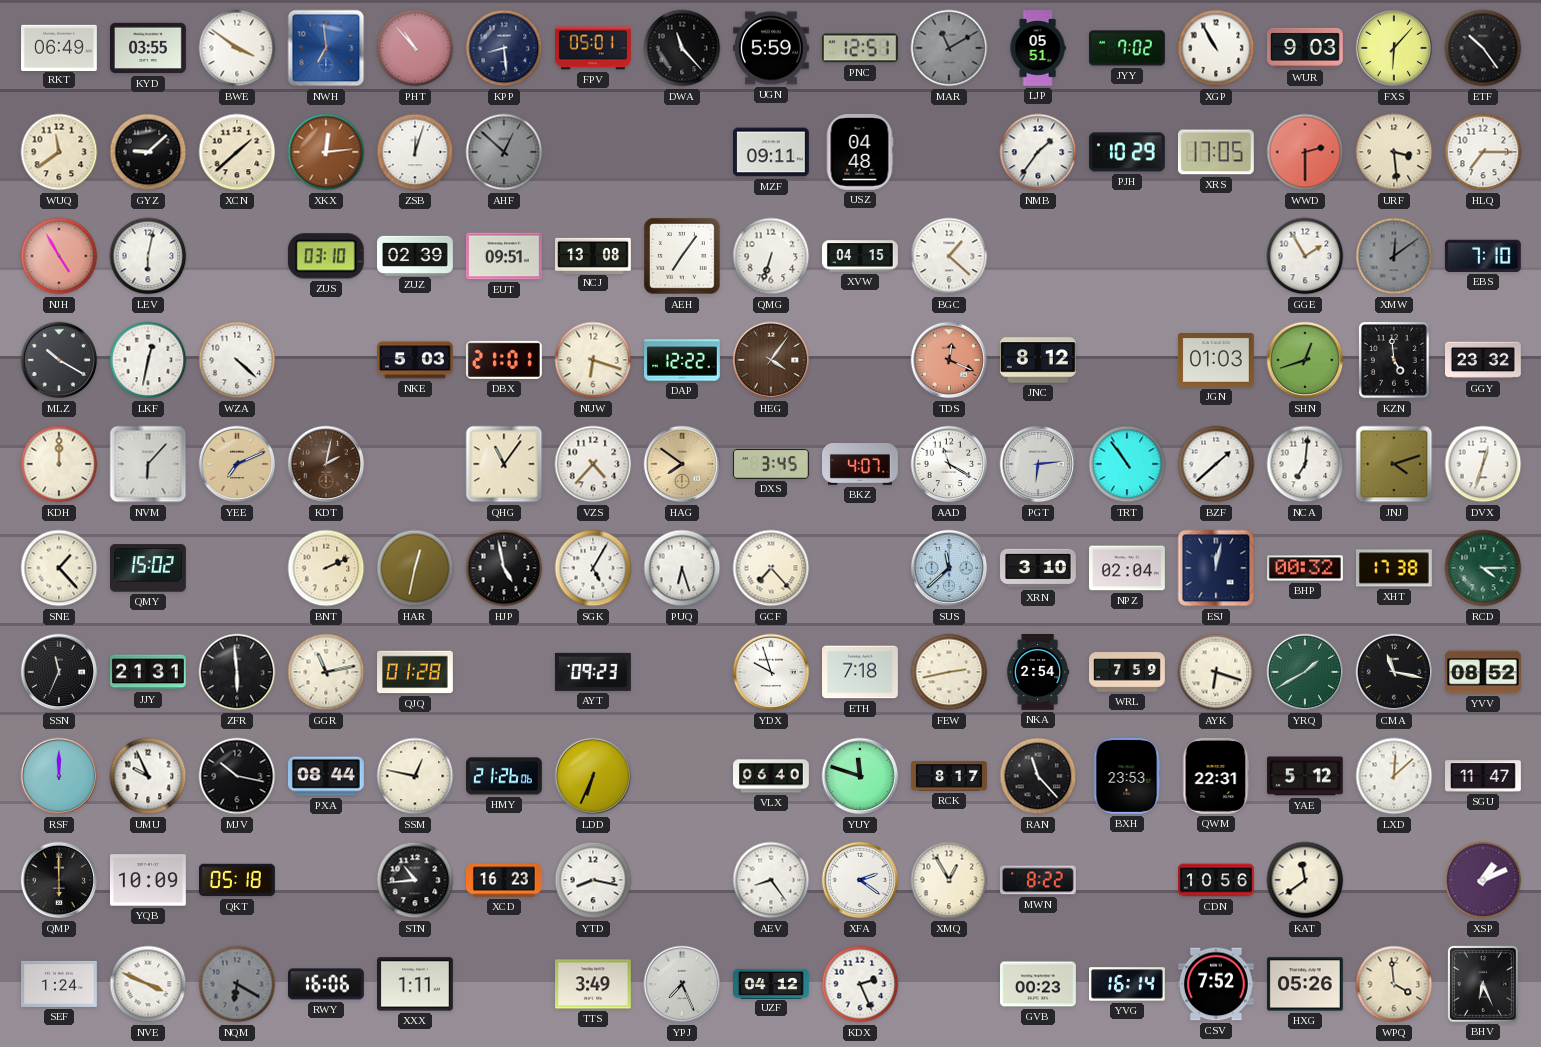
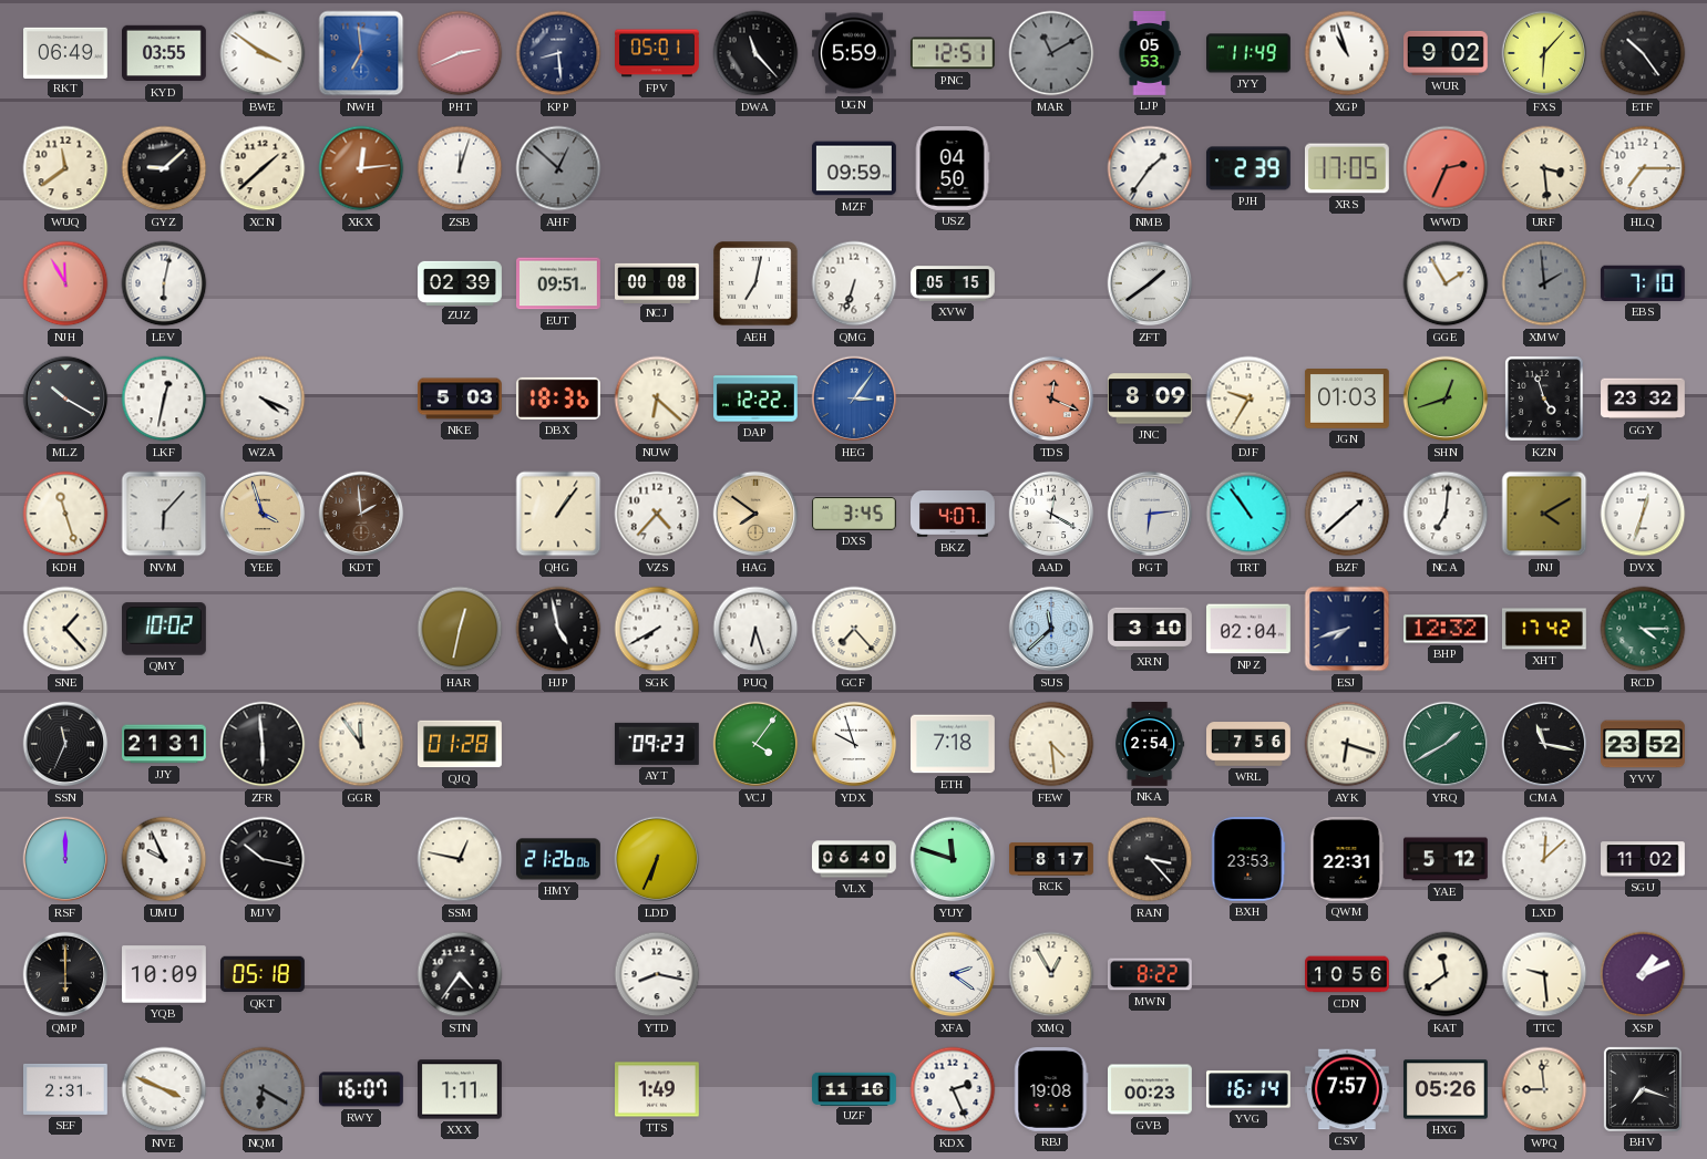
PHT: 10:53 -> 2:41 (460, 53)
LJP: 05:51 -> 05:53 (1150, 54)
JYY: 7:02 -> 11:49 (1250, 53)
XGP: 10:55 -> 10:57 (1347, 53)
WUR: 9:03 -> 9:02 (1447, 53)
MZF: 09:11 -> 09:59 (854, 168)
USZ: 04:48 -> 04:50 (953, 169)
PJH: 10:29 -> 2:39 (1248, 168)
WWD: 2:30 -> 2:34 (1446, 168)
NJH: 4:55 -> 11:55 (65, 283)
ZUS: 03:10 -> none (326, 256)
NCJ: 13:08 -> 00:08 (658, 282)
AEH: 7:06 -> 7:02 (755, 283)
XVW: 04:15 -> 05:15 (954, 283)
BGC: 1:22 -> none (949, 256)
ZFT: none -> 1:39 (1150, 283)
XMW: 12:09 -> 1:59 (1544, 283)
WZA: 4:22 -> 4:19 (263, 399)
DBX: 21:01 -> 18:36 (558, 399)
NUW: 6:18 -> 6:22 (657, 399)
HEG: 4:06 -> 3:06 (854, 399)
HEG dial: brown -> blue (854, 399)
JNC: 8:12 -> 8:09 (1150, 399)
DJF: none -> 9:35 (1248, 399)
KZN: 4:59 -> 4:57 (1545, 400)
KDH: 12:00 -> 11:27 (65, 514)
YEE: 7:11 -> 3:57 (263, 514)
KDT: 2:02 -> 1:59 (361, 514)
QHG: 11:06 -> 1:06 (558, 514)
AAD: 11:20 -> 12:20 (1051, 514)
JNJ: 4:12 -> 4:10 (1544, 514)
QMY: 15:02 -> 10:02 (165, 629)
BNT: 2:11 -> none (326, 568)
SGK: 5:05 -> 7:40 (657, 629)
ESJ: 12:02 -> 7:42 (1347, 629)
BHP: 00:32 -> 12:32 (1447, 629)
XHT: 17:38 -> 17:42 (1545, 629)
GGR: 11:13 -> 11:54 (361, 744)
VCJ: none -> 4:06 (755, 744)
FEW: 2:43 -> 4:29 (1051, 744)
WRL: 7:59 -> 7:56 (1250, 744)
YVV: 08:52 -> 23:52 (1644, 744)
PXA: 08:44 -> none (327, 776)
RAN: 11:23 -> 3:23 (1150, 859)
SGU: 11:47 -> 11:02 (1644, 859)
STN: 10:44 -> 4:36 (460, 974)
XCD: 16:23 -> none (505, 880)
AEV: 8:24 -> none (771, 880)
TTC: none -> 9:29 (1544, 974)
SEF: 1:24 -> 2:31 (66, 1089)
RWY: 16:06 -> 16:07 (361, 1089)
TTS: 3:49 -> 1:49 (658, 1089)
YPJ: 7:26 -> none (682, 984)
UZF: 04:12 -> 11:16 (855, 1088)
RBJ: none -> 19:08 (1051, 1089)
CSV: 7:52 -> 7:57 (1347, 1089)
WPQ: 3:59 -> 8:59 (1544, 1089)
BHV: 6:26 -> 7:18 (1643, 1089)
